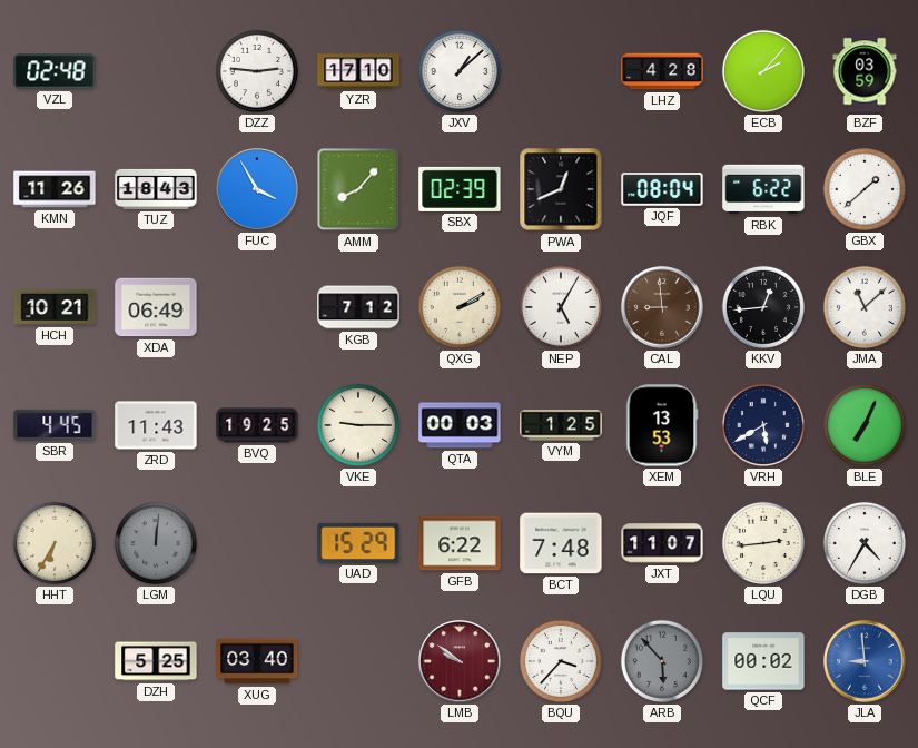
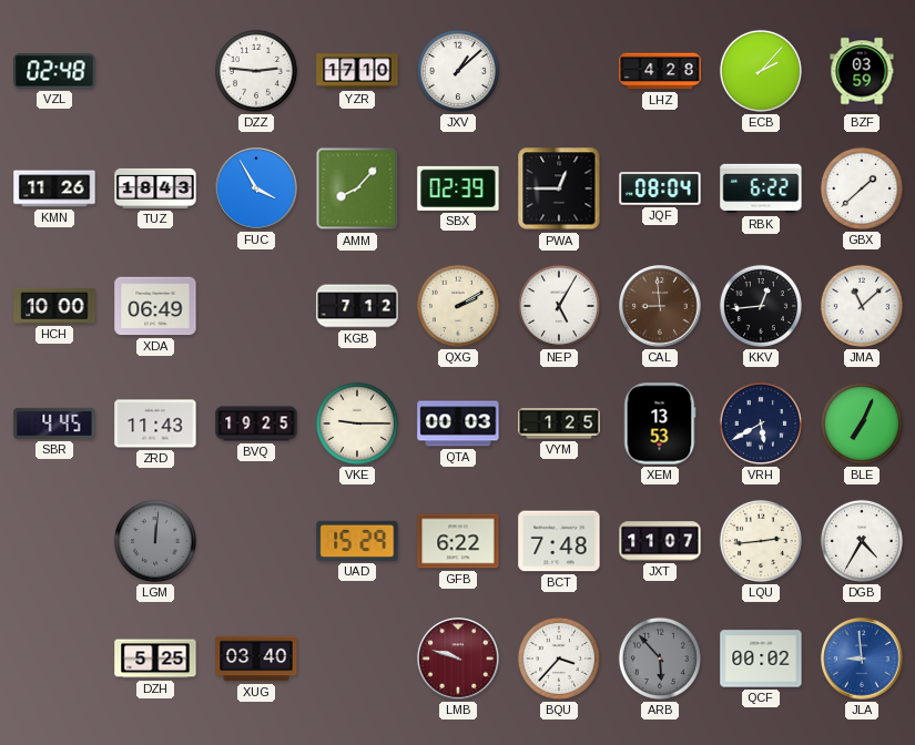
PWA: 12:41 -> 12:45 (559, 188)
HCH: 10:21 -> 10:00 (54, 306)
HHT: 6:35 -> none (55, 543)
LMB: 9:51 -> 9:48 (458, 659)
